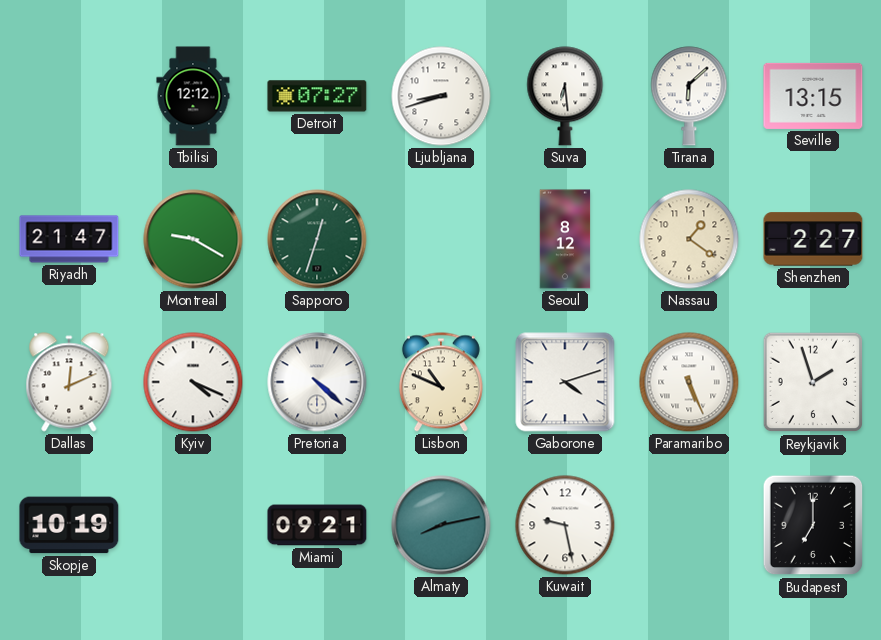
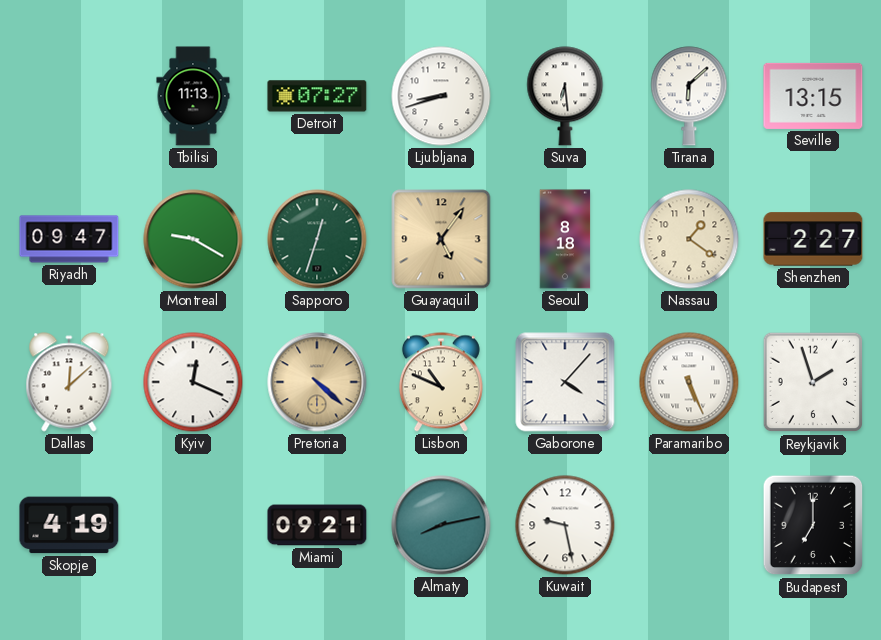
Tbilisi: 12:12 -> 11:13 (193, 96)
Riyadh: 21:47 -> 09:47 (69, 239)
Guayaquil: none -> 5:06 (441, 239)
Seoul: 8:12 -> 8:18 (565, 239)
Dallas: 12:11 -> 12:08 (69, 382)
Kyiv: 4:19 -> 12:19 (193, 382)
Pretoria dial: white -> champagne (317, 382)
Gaborone: 4:12 -> 4:07 (565, 382)
Skopje: 10:19 -> 4:19 (69, 525)
